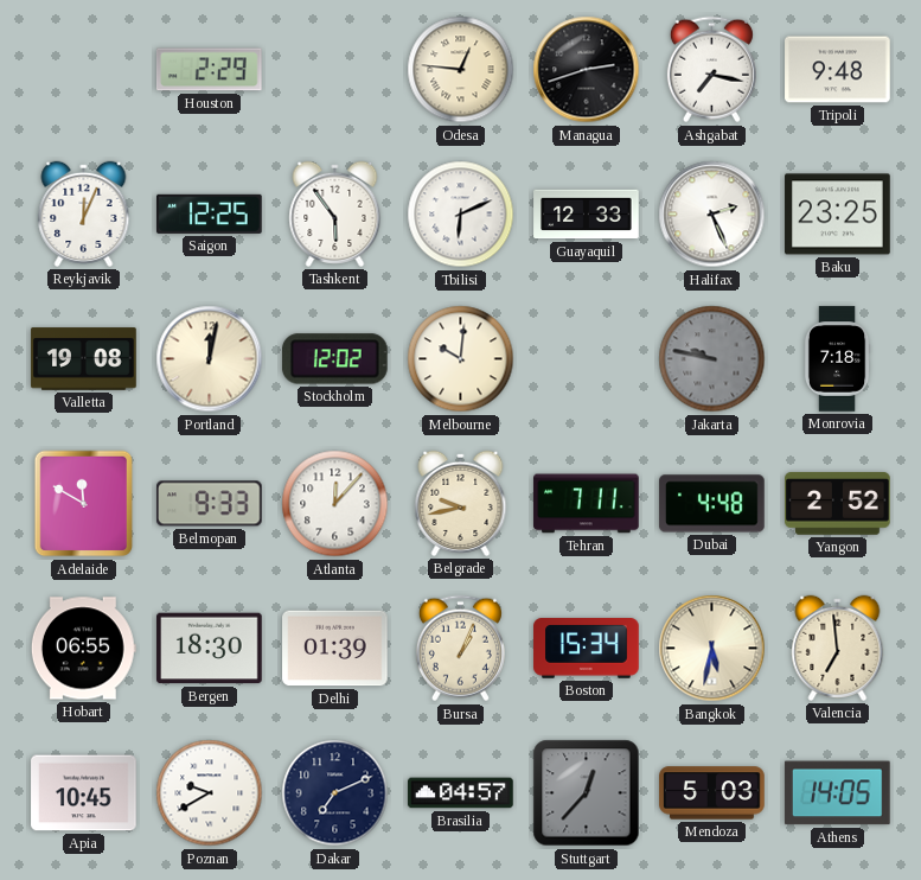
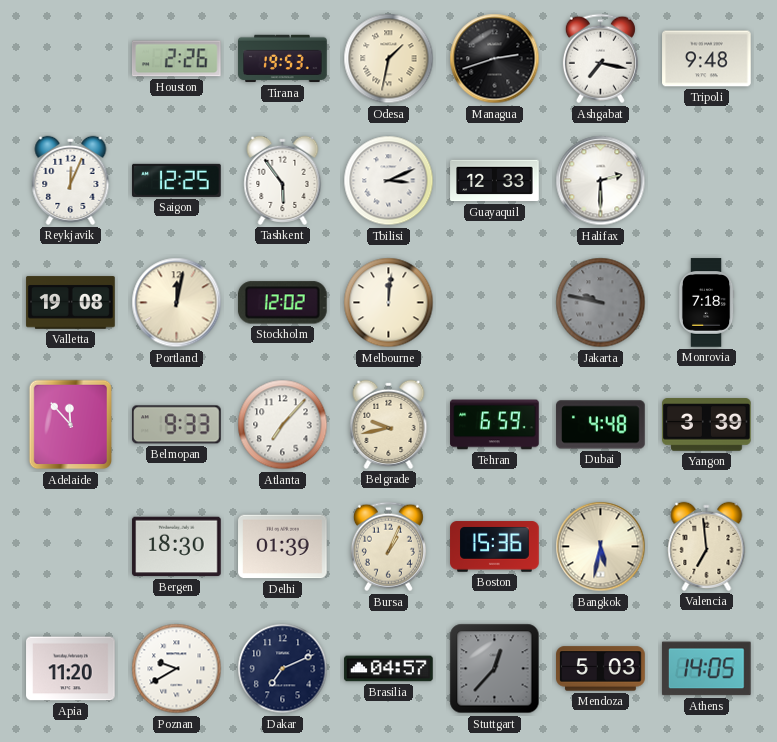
Houston: 2:29 -> 2:26 (177, 59)
Tirana: none -> 19:53 (283, 59)
Odesa: 12:46 -> 1:32 (389, 59)
Tbilisi: 6:11 -> 3:11 (389, 181)
Halifax: 2:26 -> 2:30 (601, 181)
Baku: 23:25 -> none (838, 215)
Melbourne: 10:01 -> 12:01 (389, 303)
Adelaide: 11:50 -> 11:53 (71, 425)
Atlanta: 12:07 -> 7:07 (283, 425)
Tehran: 7:11 -> 6:59 (495, 425)
Yangon: 2:52 -> 3:39 (707, 425)
Hobart: 06:55 -> none (83, 649)
Boston: 15:34 -> 15:36 (495, 547)
Apia: 10:45 -> 11:20 (71, 669)
